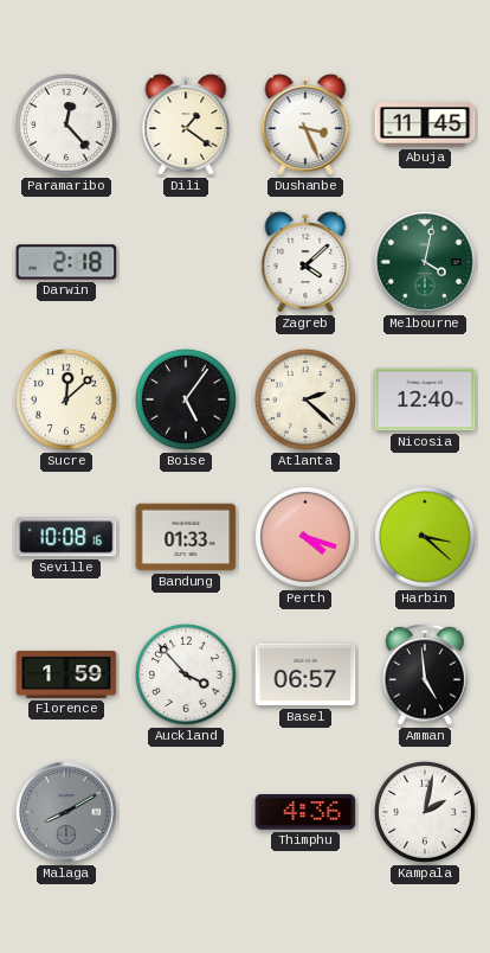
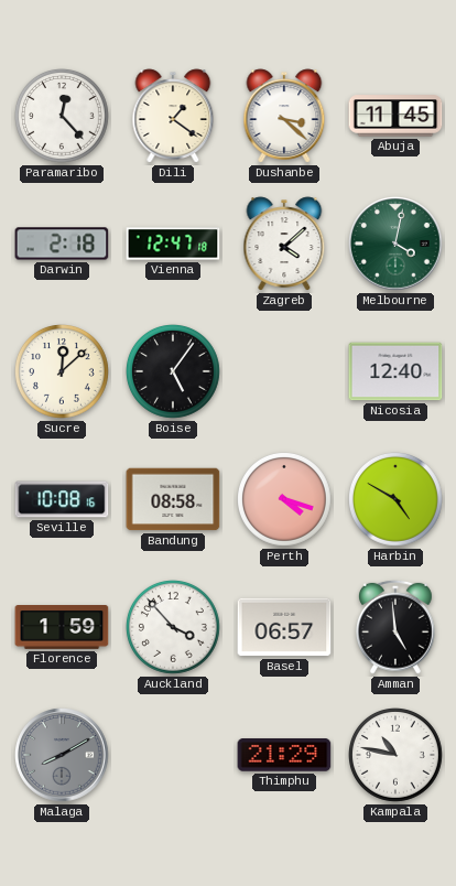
Dushanbe: 3:26 -> 3:22 (284, 116)
Vienna: none -> 12:47 (173, 244)
Atlanta: 2:22 -> none (307, 401)
Bandung: 01:33 -> 08:58 (173, 499)
Harbin: 3:22 -> 4:50 (397, 500)
Thimphu: 4:36 -> 21:29 (284, 755)
Kampala: 2:02 -> 10:47 (397, 756)
